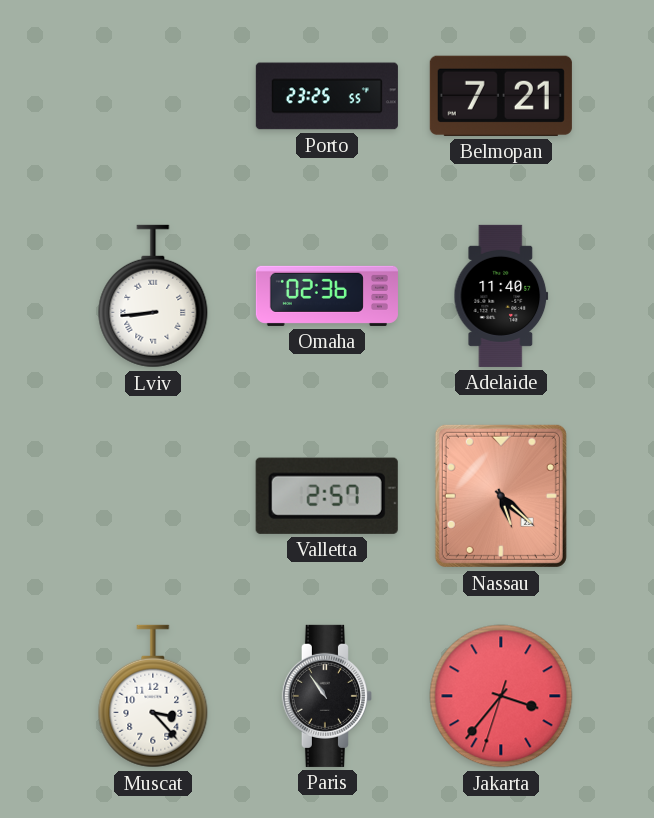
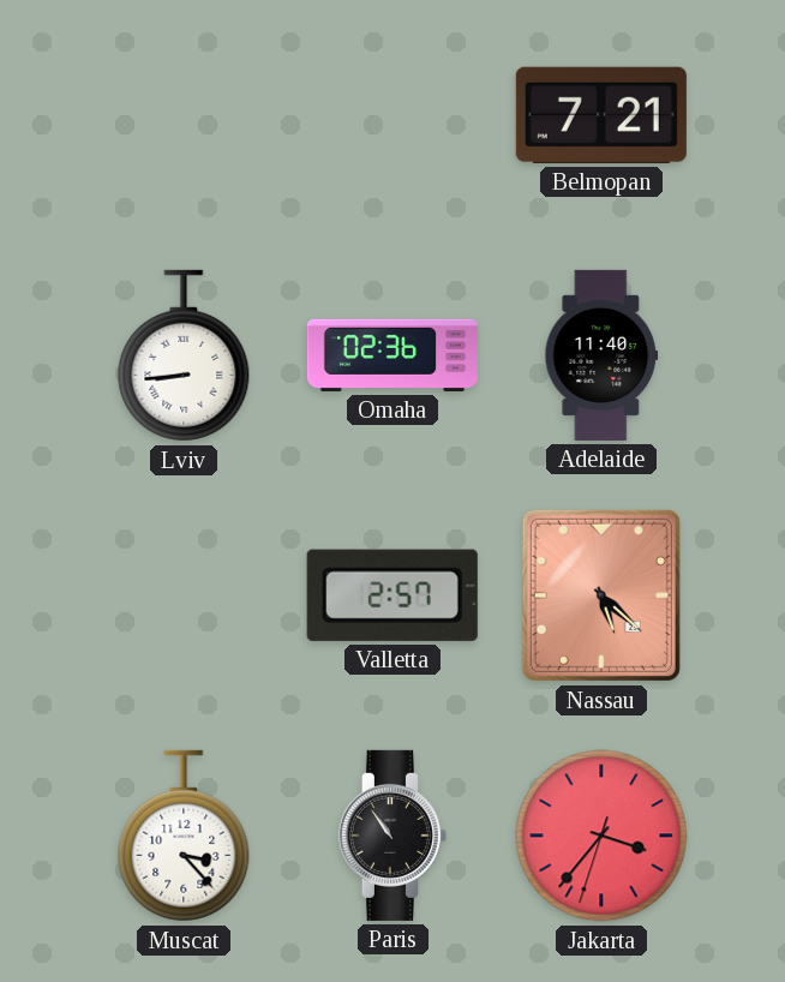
Porto: 23:25 -> none (327, 96)
